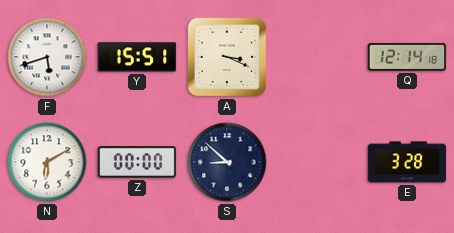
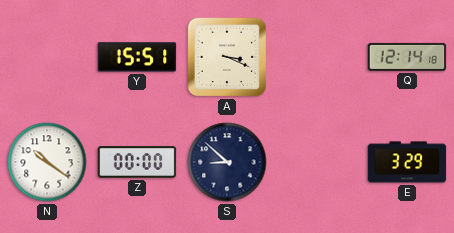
F: 5:42 -> none (47, 57)
N: 6:10 -> 10:21 (47, 162)
E: 3:28 -> 3:29 (407, 162)
